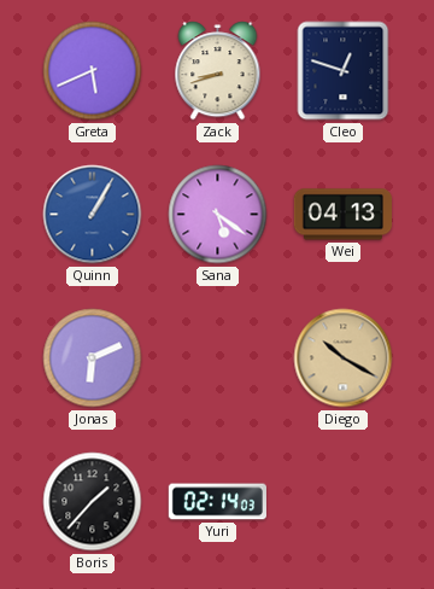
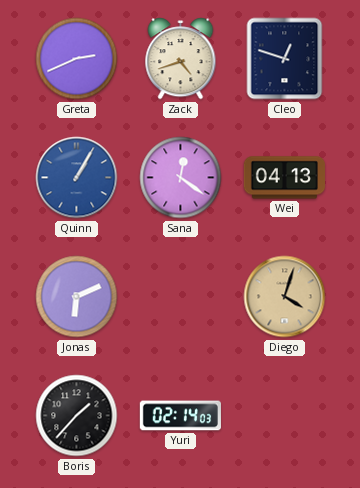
Greta: 5:41 -> 2:41 (77, 59)
Zack: 8:42 -> 4:42 (181, 59)
Sana: 5:21 -> 12:21 (181, 178)
Diego: 10:20 -> 4:03 (285, 297)
